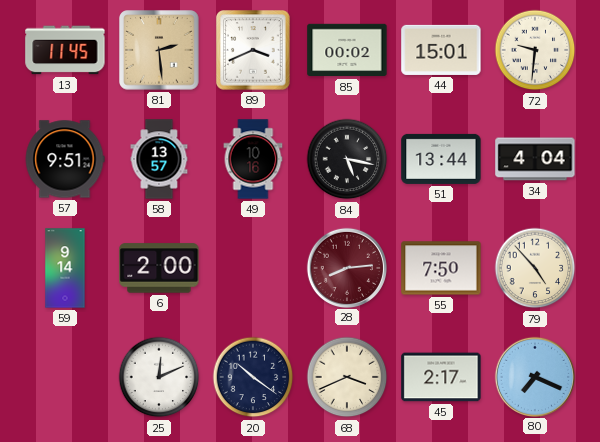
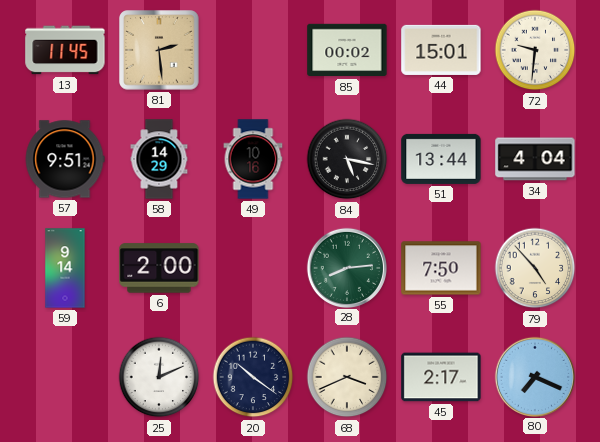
89: 3:41 -> none (253, 50)
58: 13:57 -> 14:29 (159, 159)
28 dial: burgundy -> green (346, 267)
